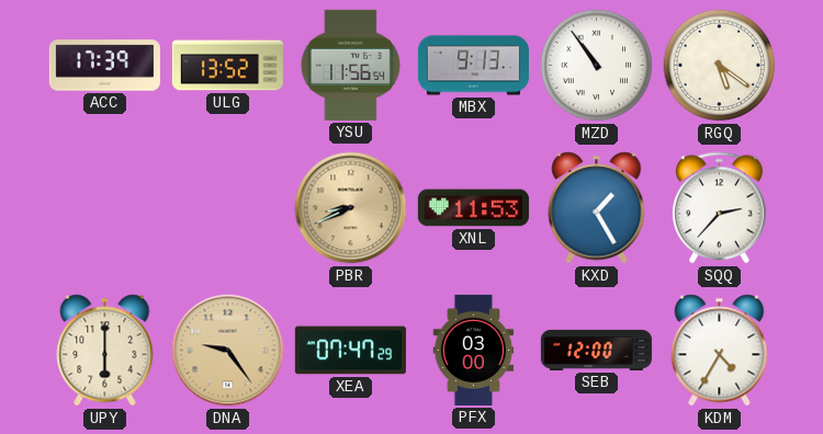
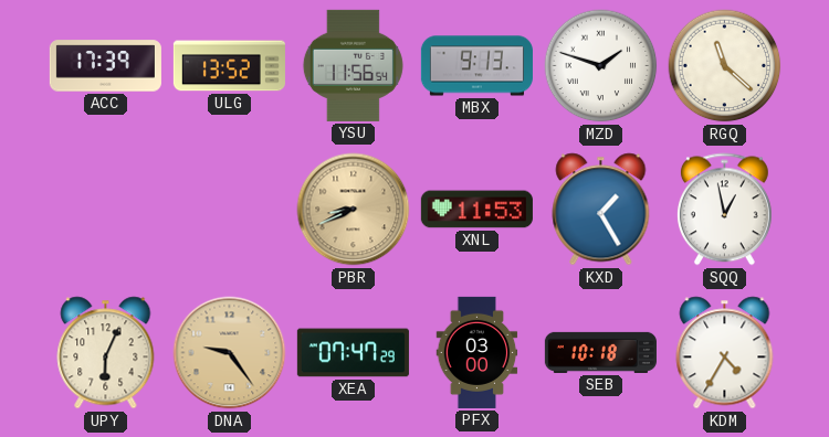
MZD: 10:54 -> 1:48 (601, 66)
RGQ: 5:21 -> 11:22 (725, 66)
SQQ: 2:37 -> 12:58 (724, 210)
UPY: 6:00 -> 6:04 (106, 353)
SEB: 12:00 -> 10:18 (600, 352)
